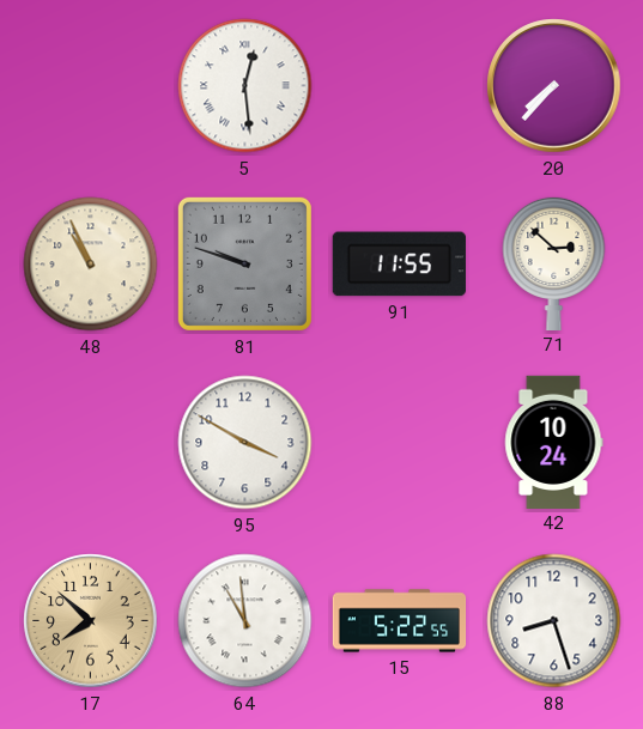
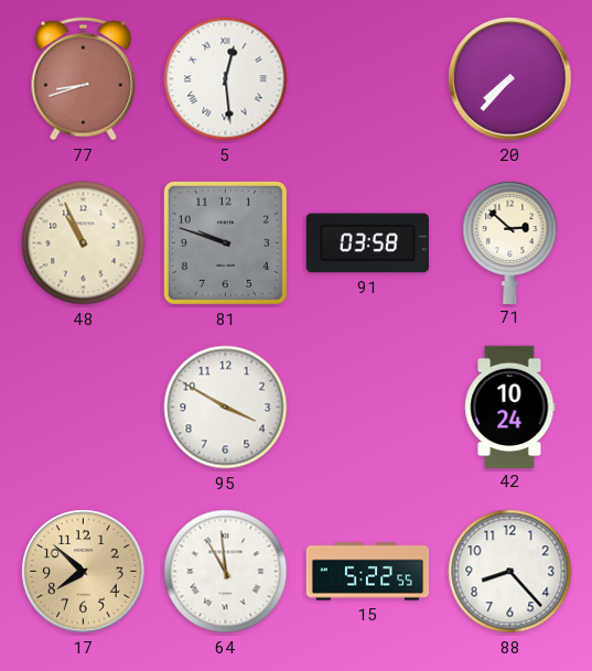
77: none -> 8:42 (84, 79)
91: 11:55 -> 03:58 (367, 243)
88: 8:27 -> 8:23 (510, 572)
